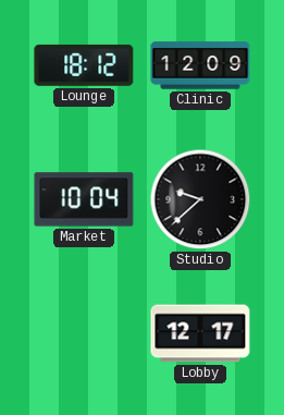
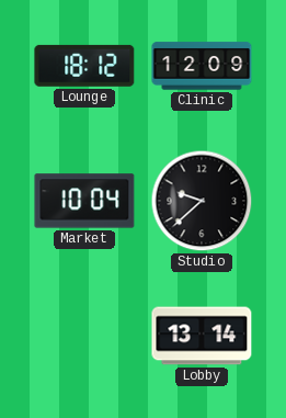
Lobby: 12:17 -> 13:14 (202, 336)
